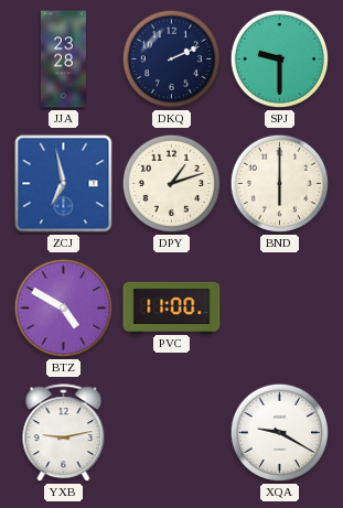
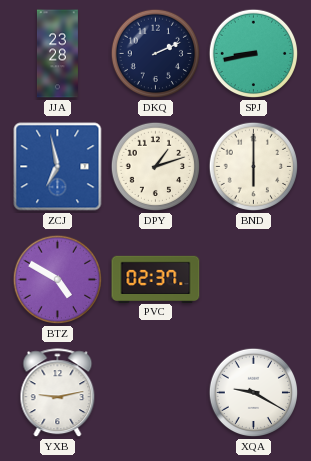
SPJ: 9:30 -> 8:43 (254, 54)
PVC: 11:00 -> 02:37 (156, 279)
